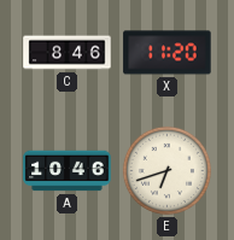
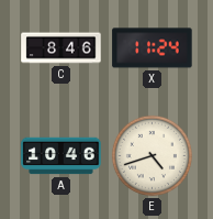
X: 11:20 -> 11:24 (153, 48)
E: 6:42 -> 4:42 (152, 155)
